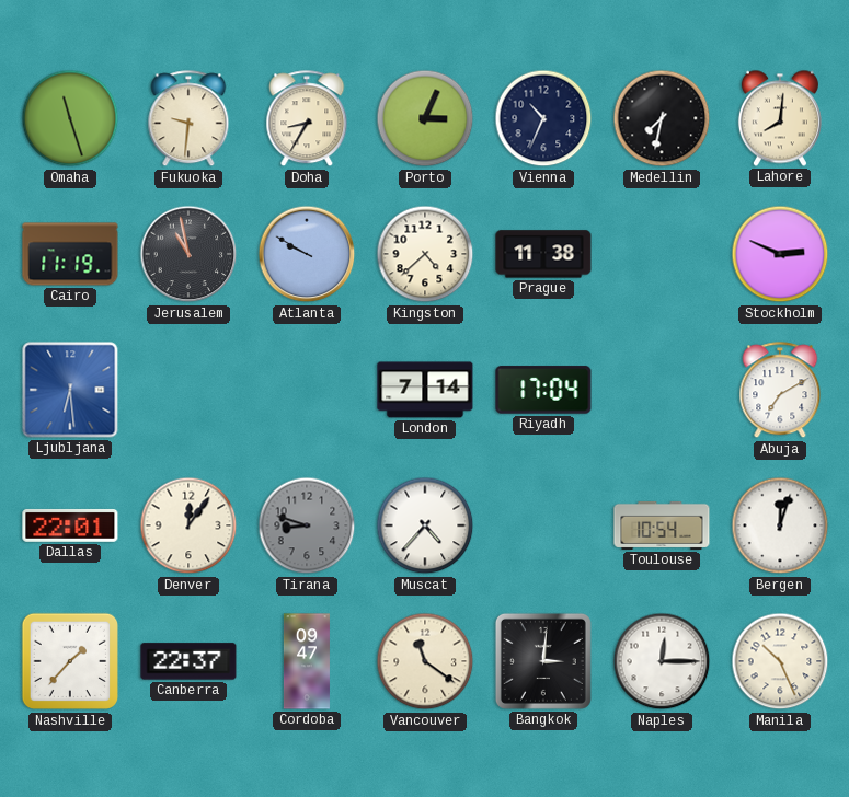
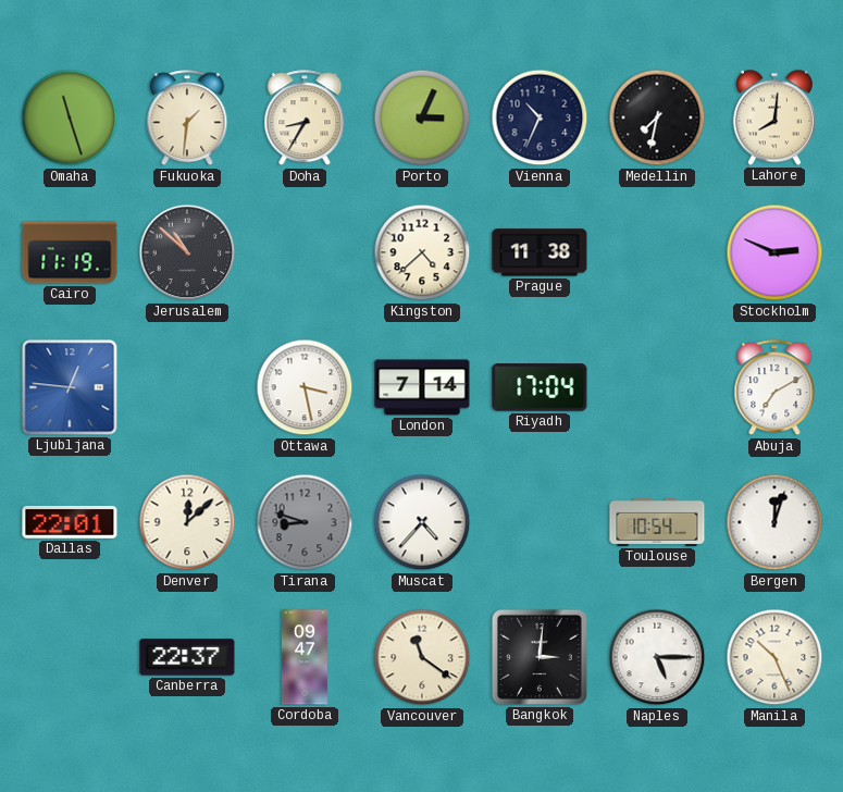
Fukuoka: 9:31 -> 1:31 (187, 119)
Jerusalem: 10:58 -> 10:52 (187, 252)
Atlanta: 9:50 -> none (307, 254)
Ljubljana: 6:29 -> 12:46 (70, 387)
Ottawa: none -> 3:28 (305, 387)
Denver: 12:06 -> 12:08 (187, 522)
Nashville: 1:37 -> none (70, 661)
Naples: 12:15 -> 5:15 (657, 657)
